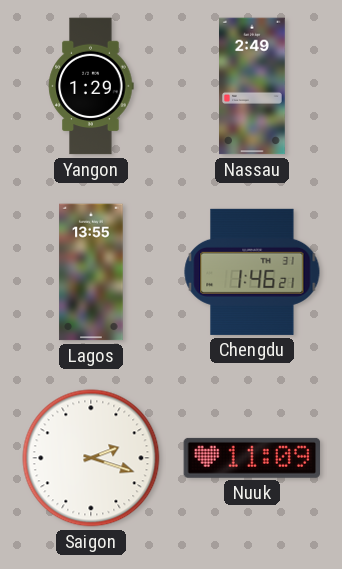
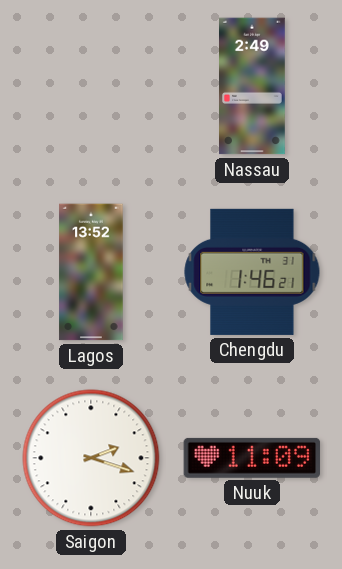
Yangon: 1:29 -> none (91, 86)
Lagos: 13:55 -> 13:52 (91, 272)
